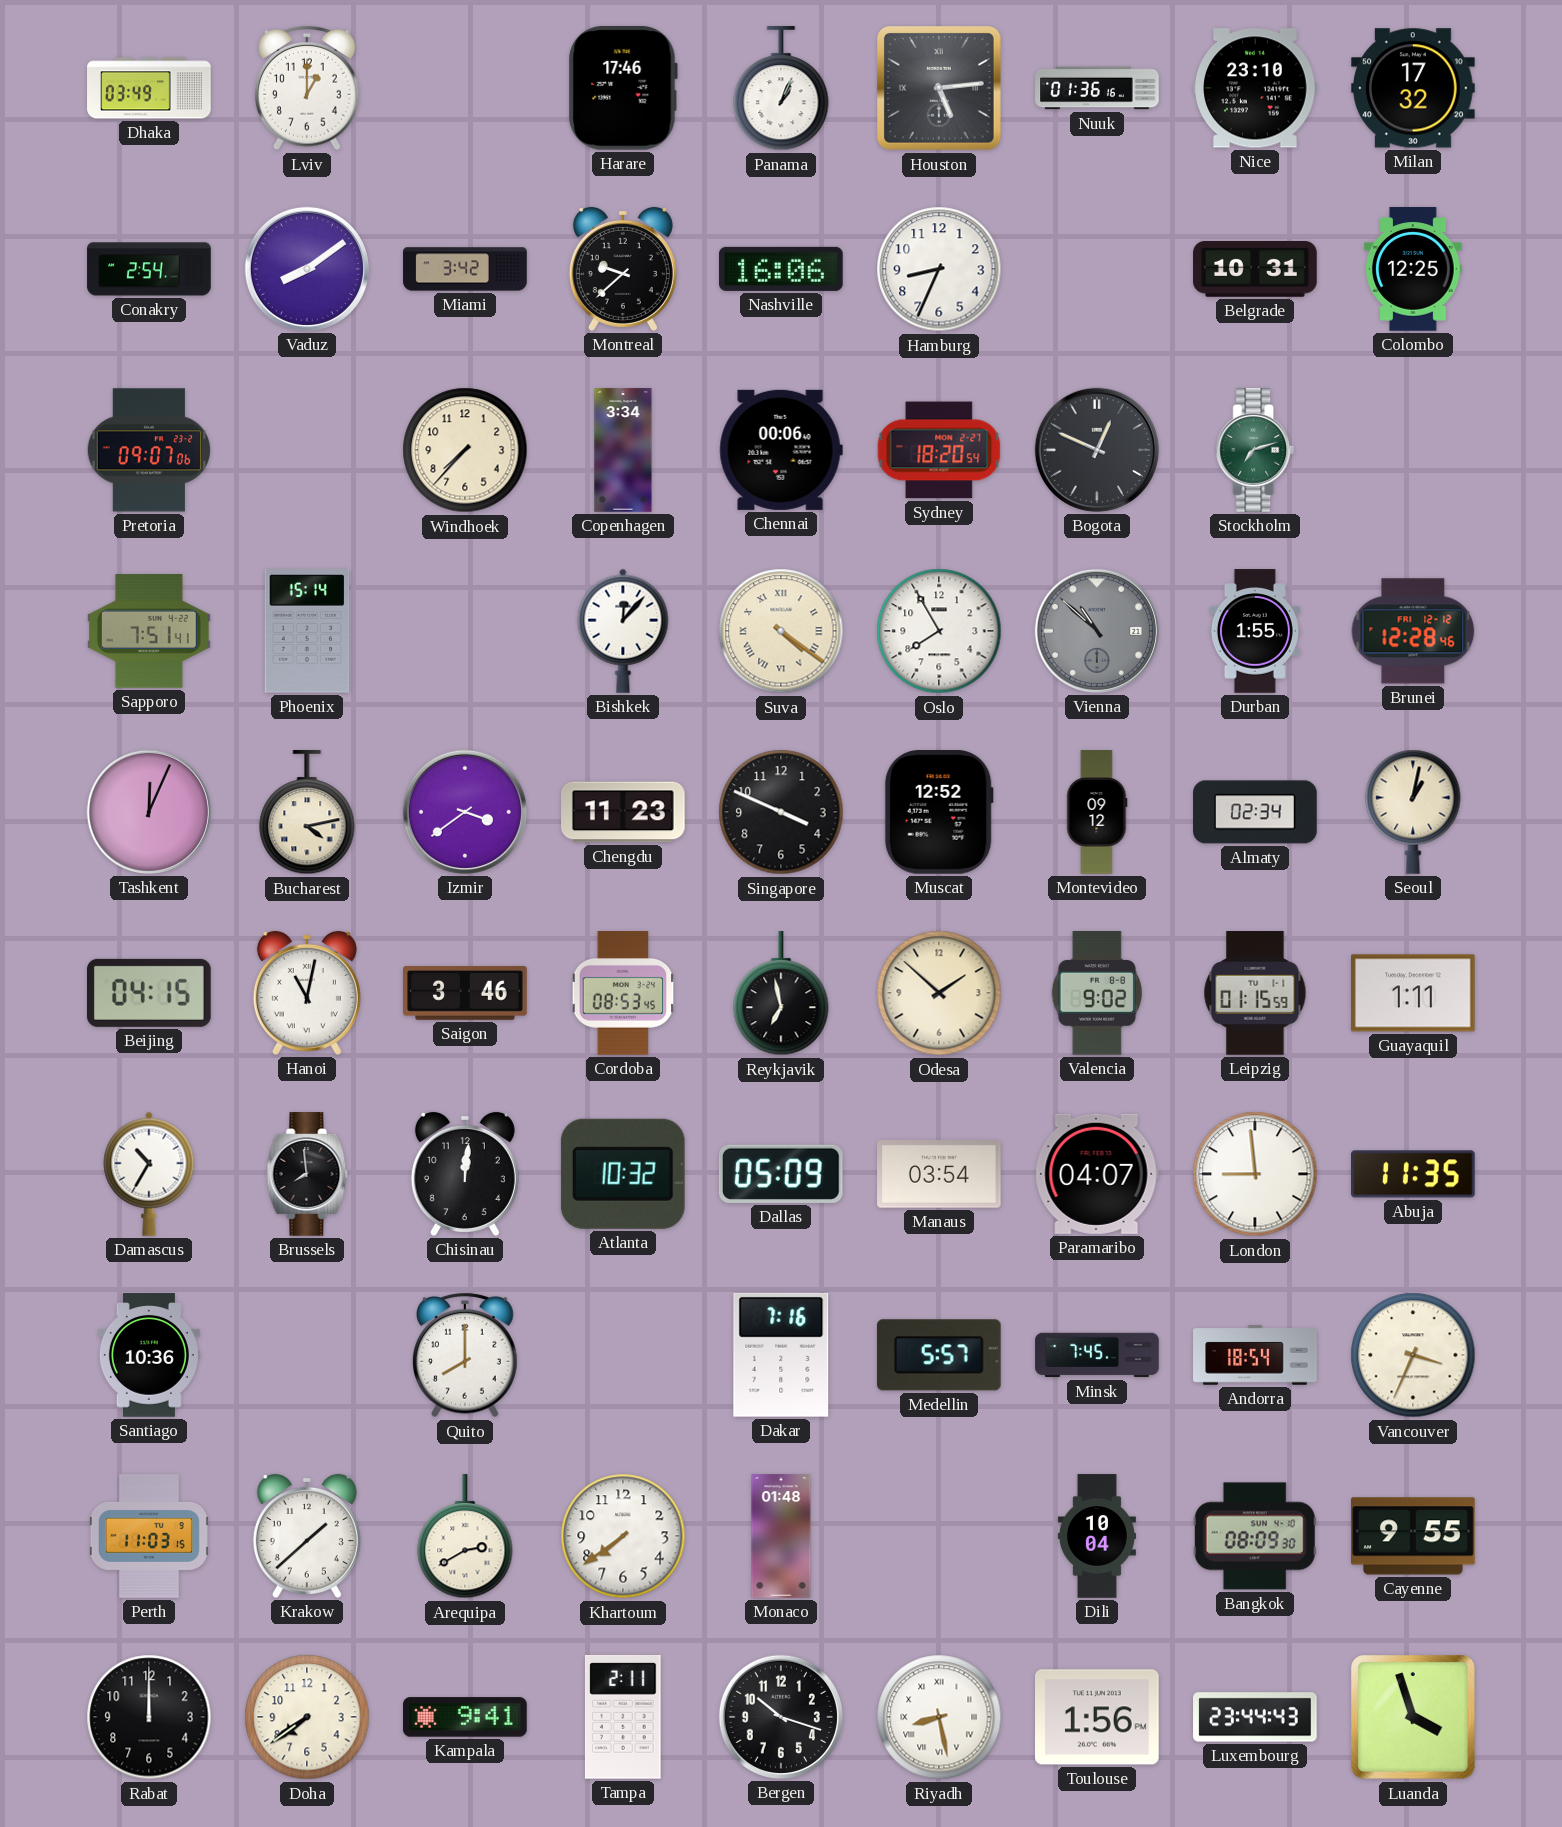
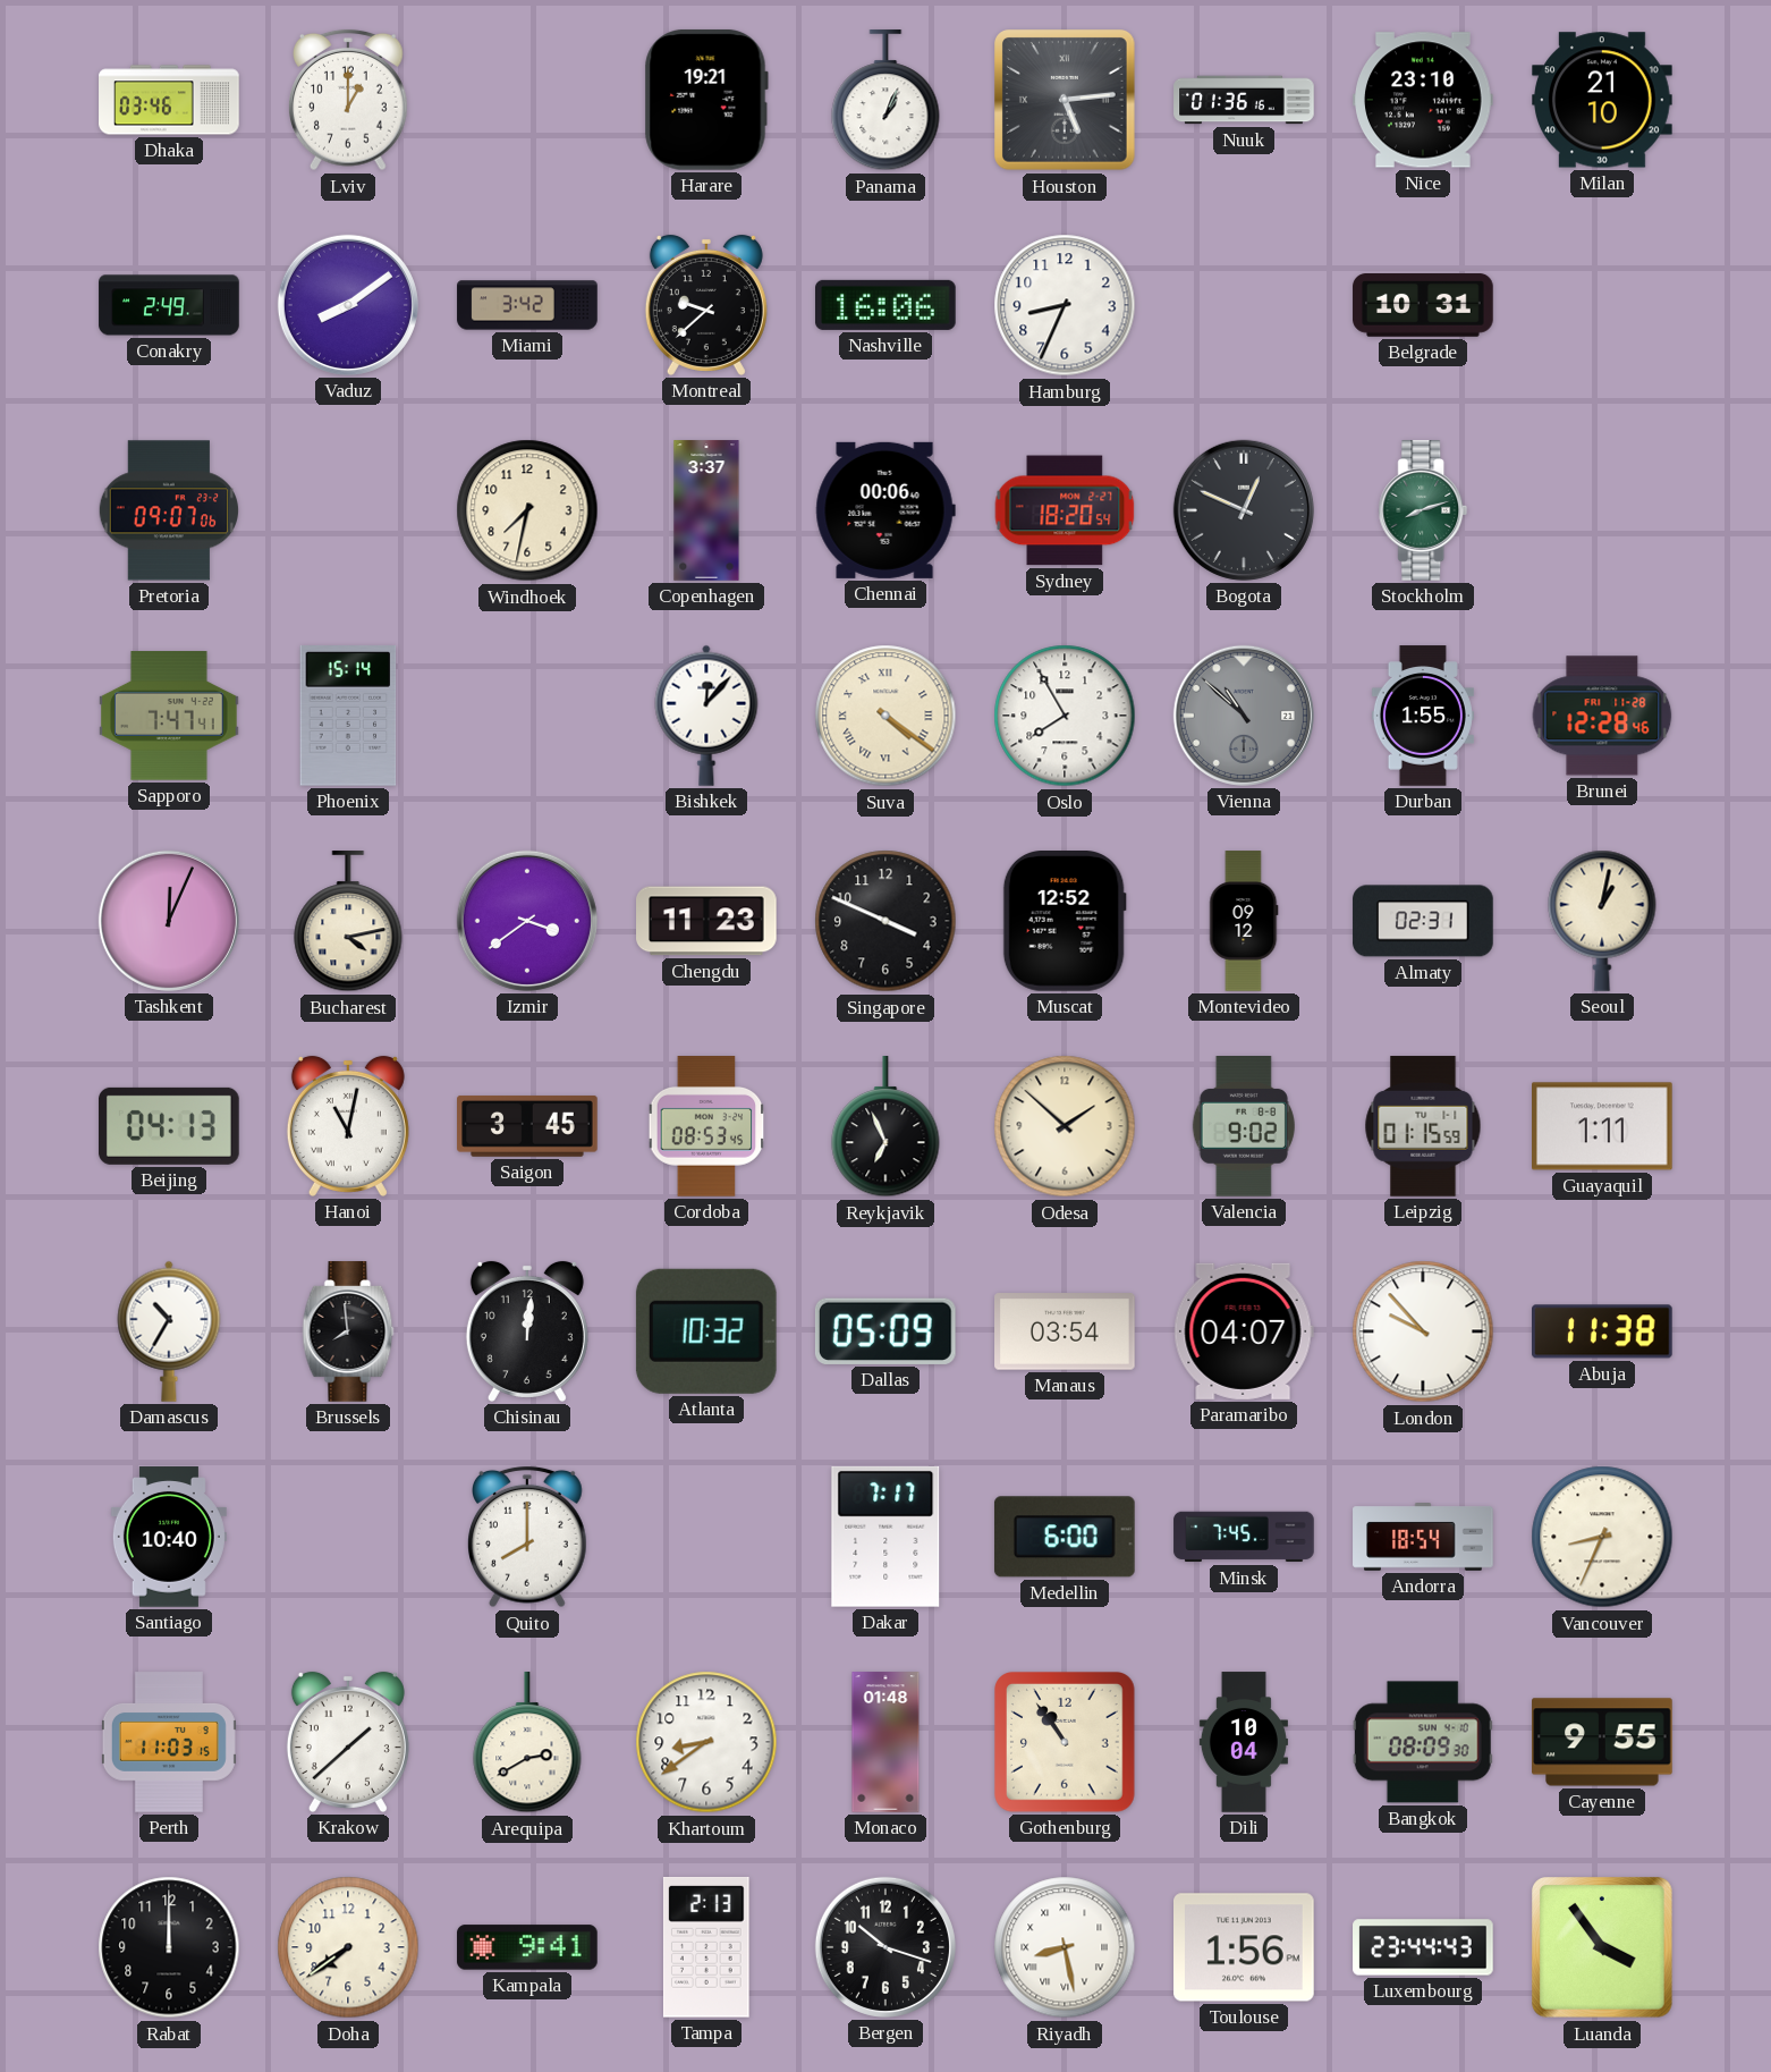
Dhaka: 03:49 -> 03:46 (169, 100)
Harare: 17:46 -> 19:21 (706, 100)
Milan: 17:32 -> 21:10 (1602, 100)
Conakry: 2:54 -> 2:49 (169, 305)
Colombo: 12:25 -> none (1413, 269)
Windhoek: 7:37 -> 7:32 (527, 510)
Copenhagen: 3:34 -> 3:37 (706, 510)
Stockholm: 7:12 -> 8:12 (1423, 510)
Sapporo: 7:51 -> 7:47 (169, 716)
Brunei date: FRI 12-12 -> FRI 11-28 (1602, 716)
Almaty: 02:34 -> 02:31 (1423, 921)
Beijing: 04:15 -> 04:13 (170, 1126)
Saigon: 3:46 -> 3:45 (527, 1126)
Reykjavik: 6:58 -> 6:56 (885, 1127)
London: 8:59 -> 9:53 (1423, 1331)
Abuja: 11:35 -> 11:38 (1603, 1331)
Santiago: 10:36 -> 10:40 (169, 1537)
Dakar: 7:16 -> 7:17 (885, 1537)
Medellin: 5:57 -> 6:00 (1065, 1537)
Vancouver: 3:34 -> 8:34 (1602, 1537)
Khartoum: 7:39 -> 8:39 (706, 1742)
Gothenburg: none -> 10:54 (1065, 1743)
Tampa: 2:11 -> 2:13 (706, 1947)
Luanda: 3:57 -> 3:54 (1603, 1948)
